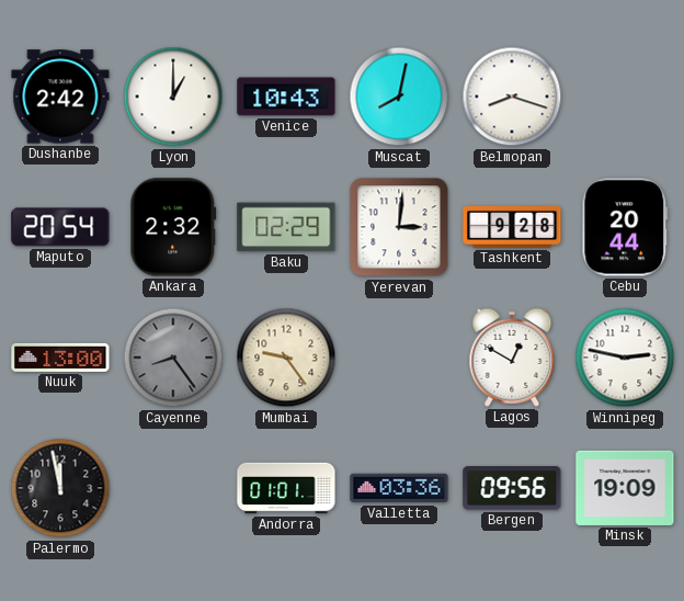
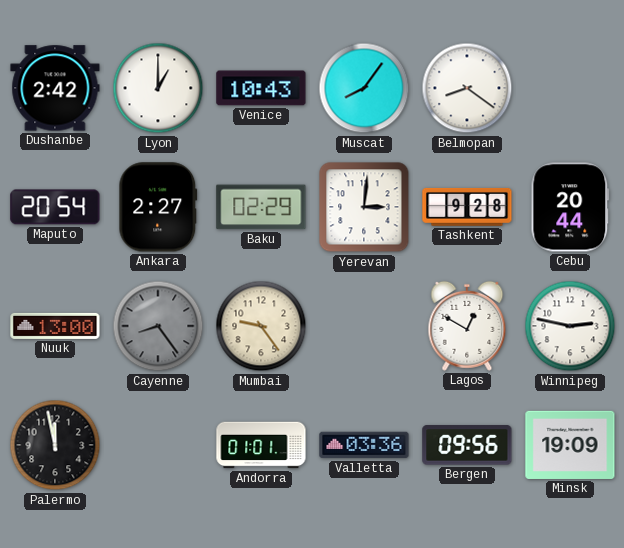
Muscat: 8:02 -> 8:06 (364, 88)
Belmopan: 8:18 -> 8:21 (467, 88)
Ankara: 2:32 -> 2:27 (158, 207)
